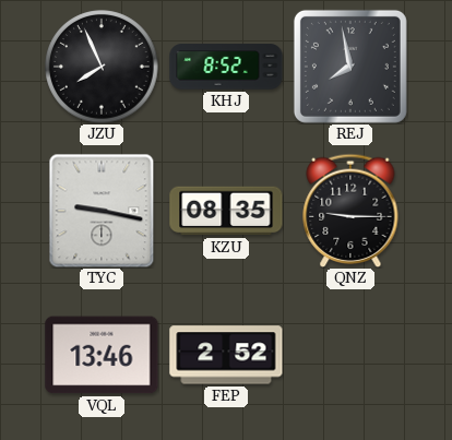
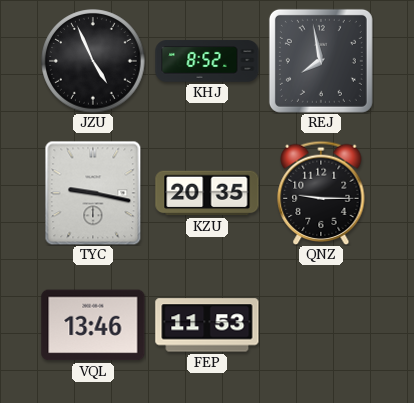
JZU: 7:56 -> 4:56 (93, 61)
KZU: 08:35 -> 20:35 (207, 193)
FEP: 2:52 -> 11:53 (207, 325)
